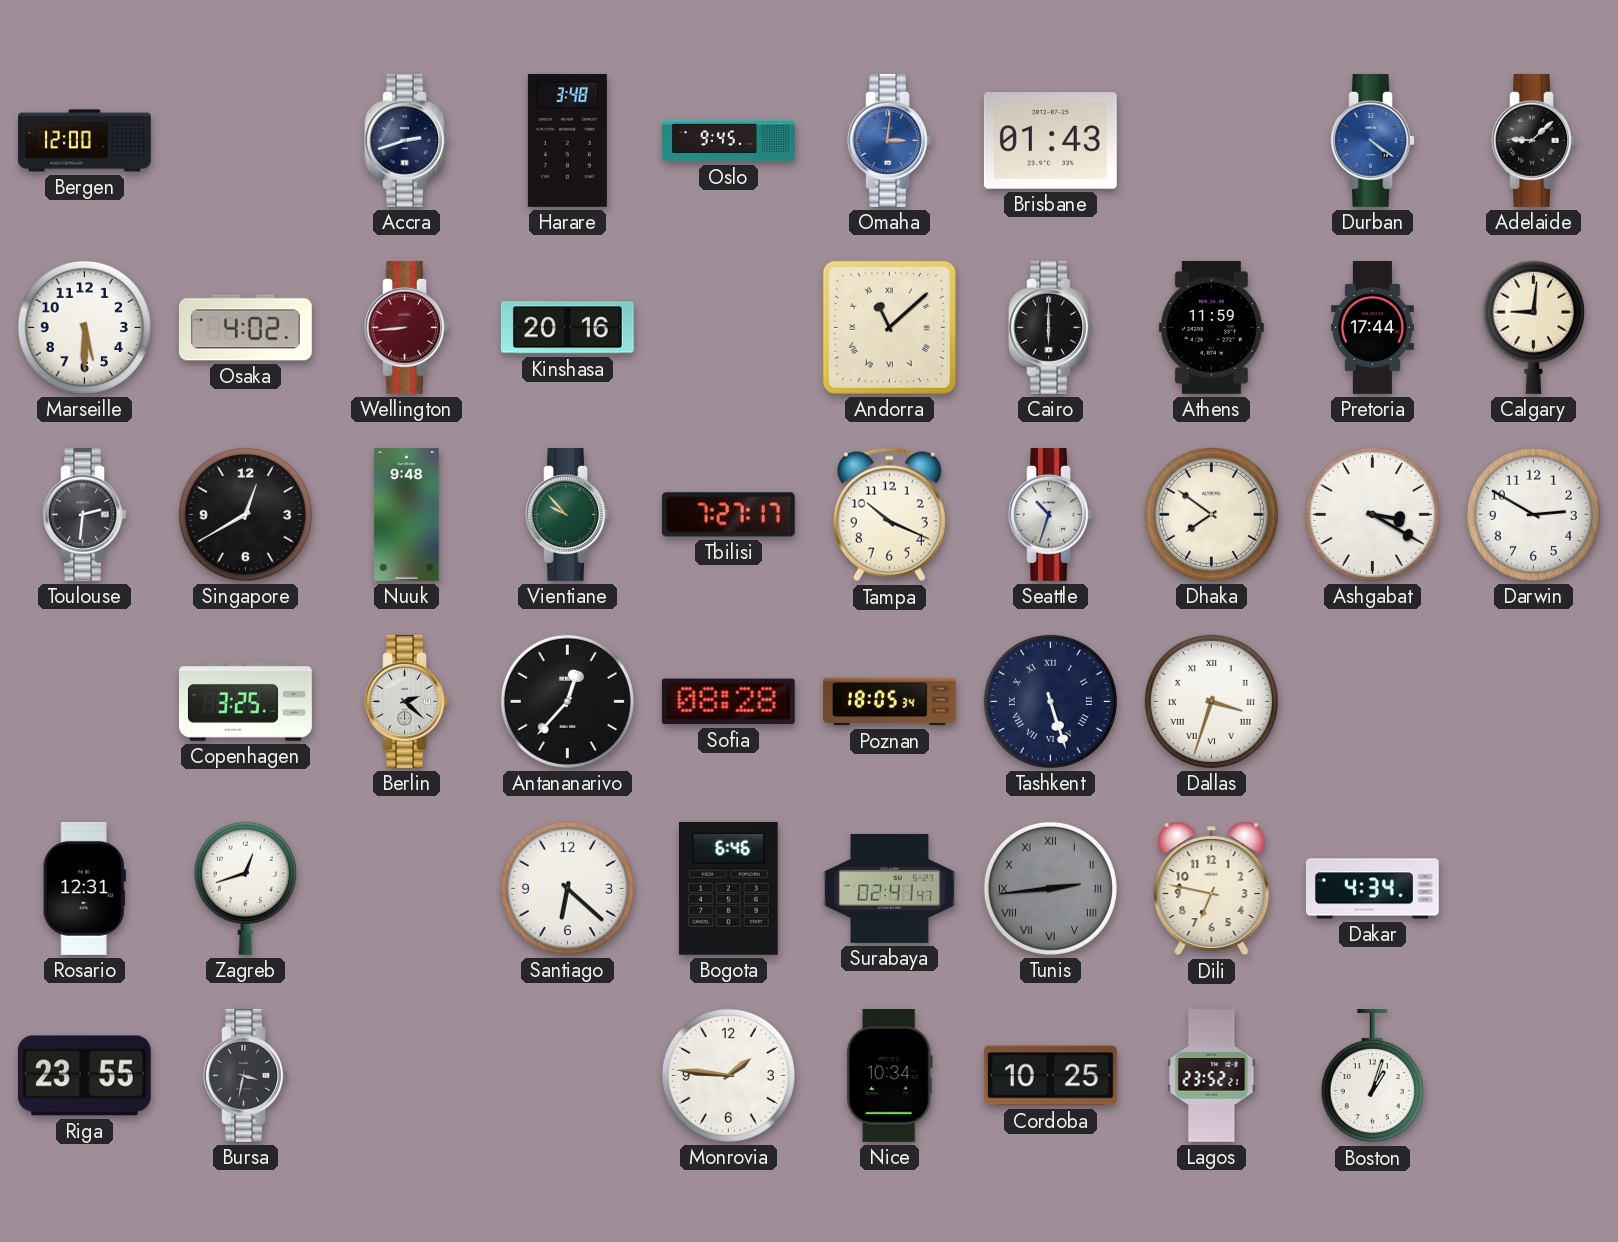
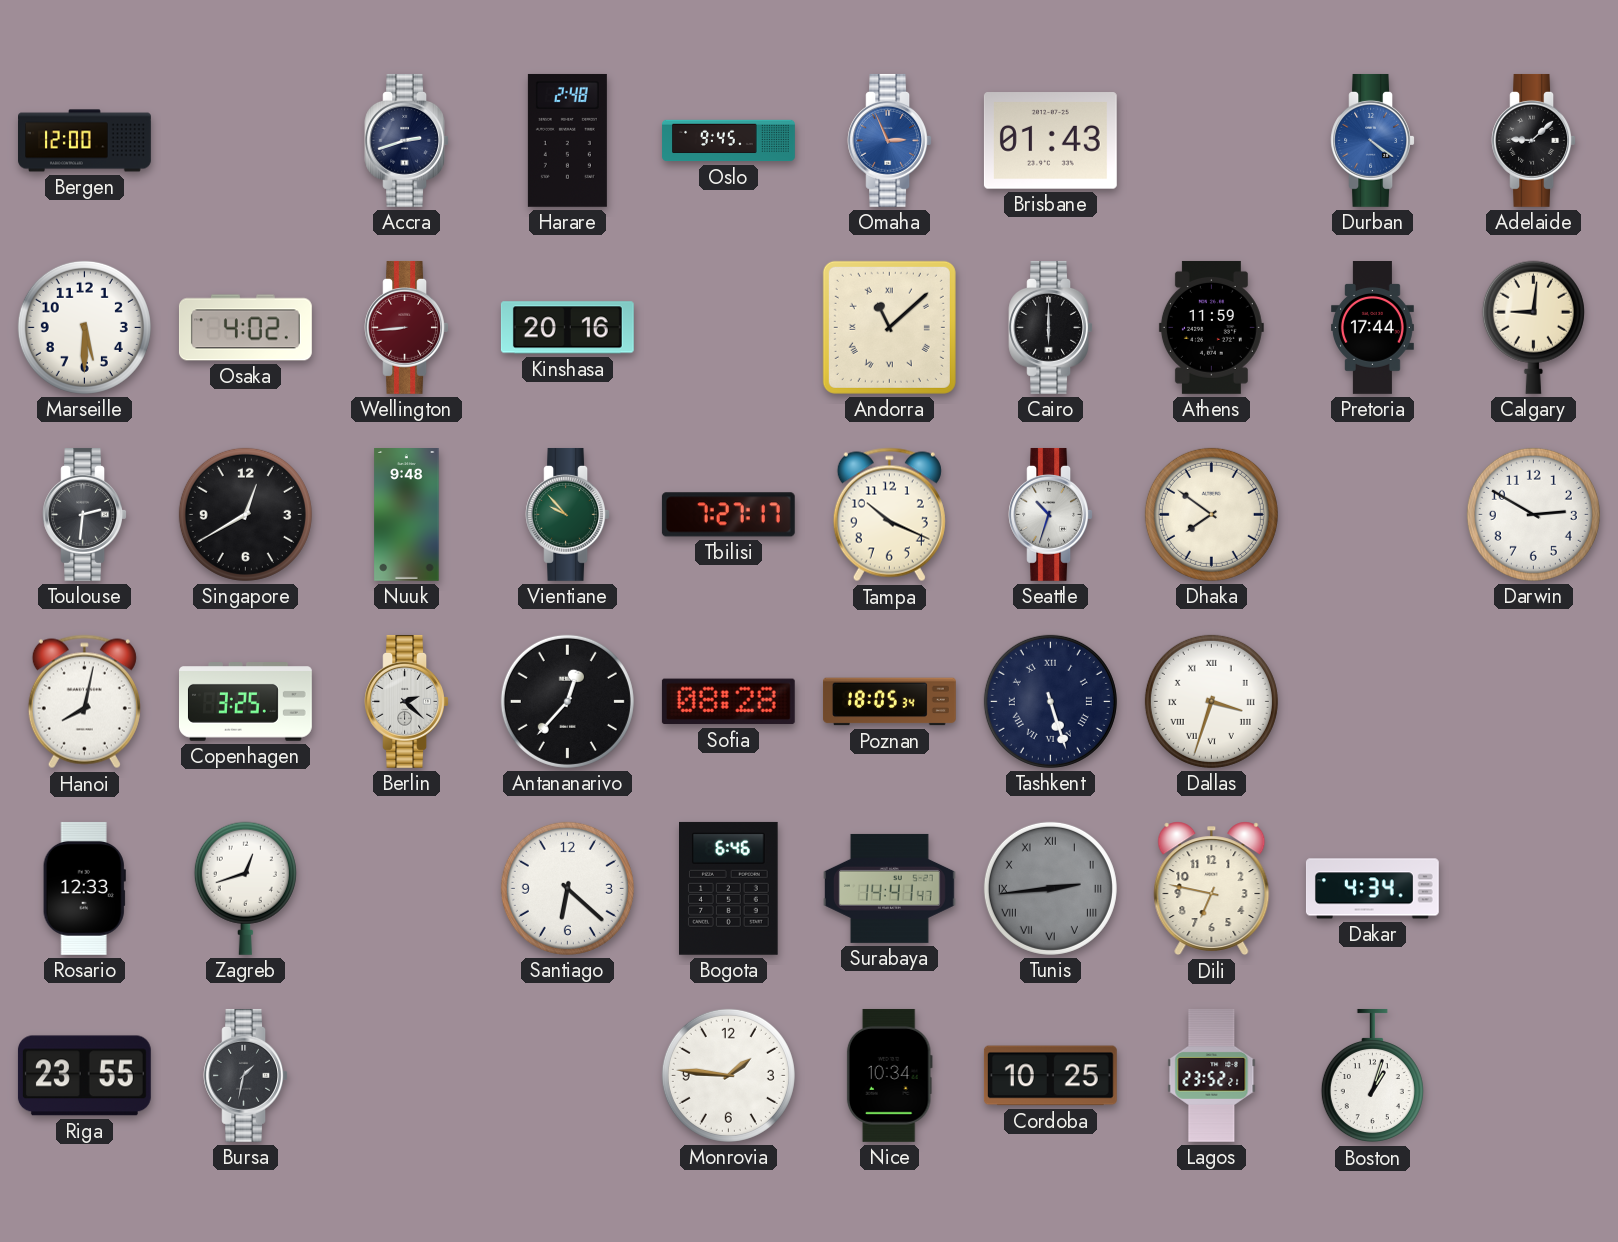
Harare: 3:48 -> 2:48 (567, 140)
Omaha: 3:01 -> 2:56 (889, 140)
Ashgabat: 3:20 -> none (1372, 514)
Hanoi: none -> 8:02 (84, 702)
Rosario: 12:31 -> 12:33 (84, 888)
Surabaya: 02:41 -> 14:41 (890, 888)
Bursa: 3:32 -> 1:32 (245, 1075)
